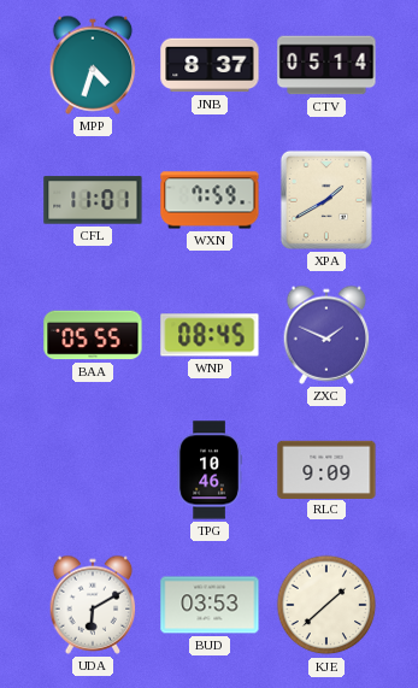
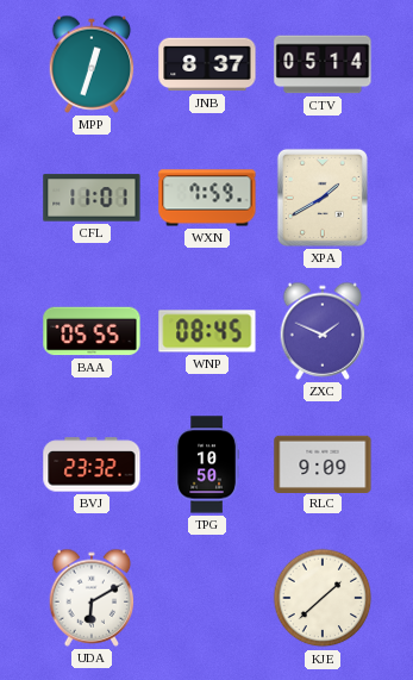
MPP: 4:33 -> 12:33 (92, 64)
BVJ: none -> 23:32 (92, 464)
TPG: 10:46 -> 10:50 (207, 464)
BUD: 03:53 -> none (210, 605)
